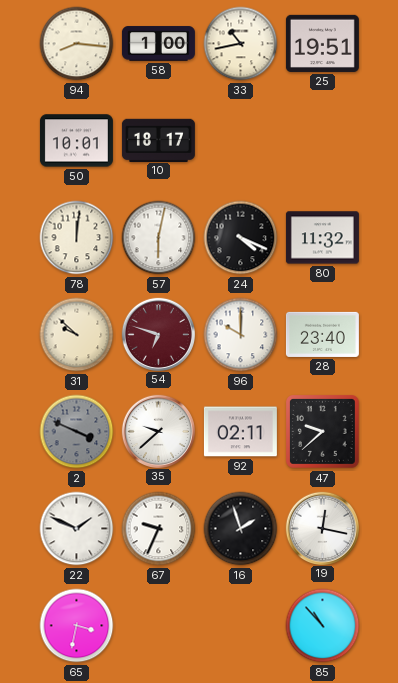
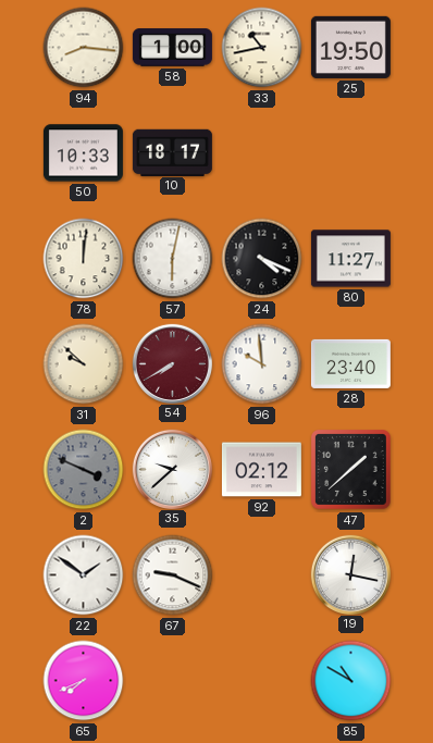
25: 19:51 -> 19:50 (350, 47)
50: 10:01 -> 10:33 (83, 153)
80: 11:32 -> 11:27 (350, 259)
54: 6:48 -> 7:40 (172, 363)
96: 10:00 -> 9:59 (262, 364)
92: 02:11 -> 02:12 (261, 470)
47: 9:38 -> 1:38 (351, 470)
22: 1:49 -> 1:51 (84, 575)
67: 9:34 -> 9:19 (173, 575)
16: 1:57 -> none (241, 529)
65: 3:32 -> 7:41 (84, 681)
85: 10:53 -> 10:50 (351, 681)
